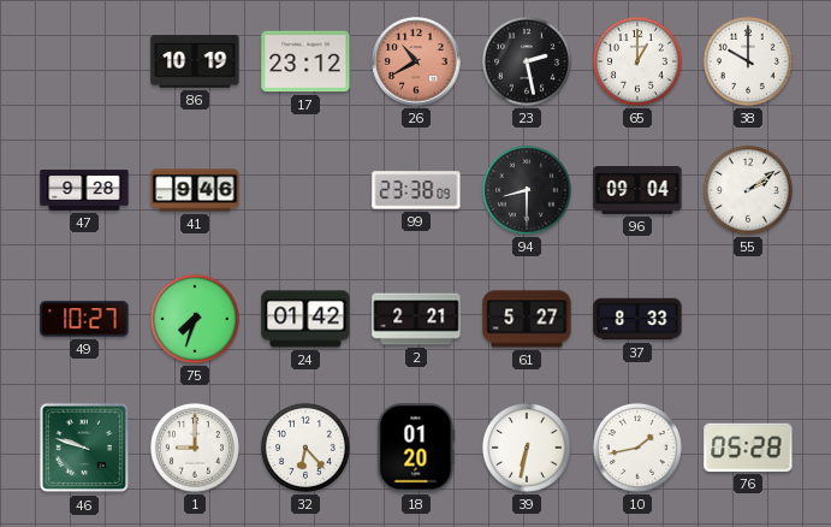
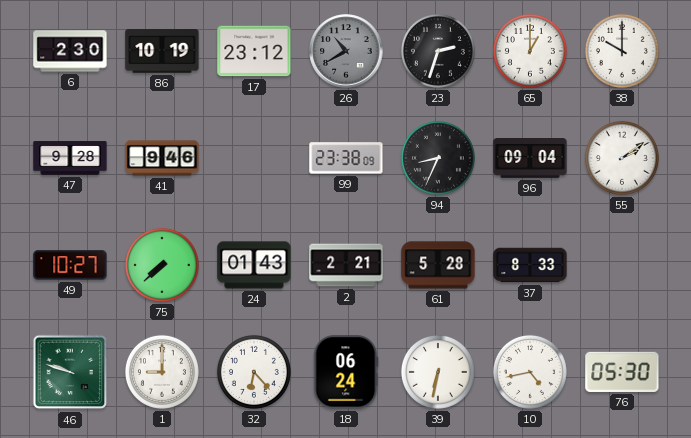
6: none -> 2:30 (70, 51)
26 dial: salmon -> grey (346, 51)
23: 2:28 -> 2:33 (438, 51)
94: 8:30 -> 8:34 (438, 158)
75: 7:33 -> 7:38 (162, 265)
24: 01:42 -> 01:43 (254, 265)
61: 5:27 -> 5:28 (438, 265)
18: 01:20 -> 06:24 (346, 372)
10: 1:43 -> 4:43 (530, 372)
76: 05:28 -> 05:30 (622, 372)
